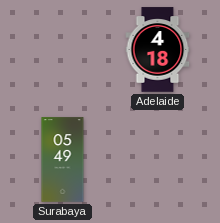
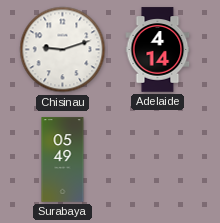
Chisinau: none -> 9:12 (63, 50)
Adelaide: 4:18 -> 4:14 (158, 50)
